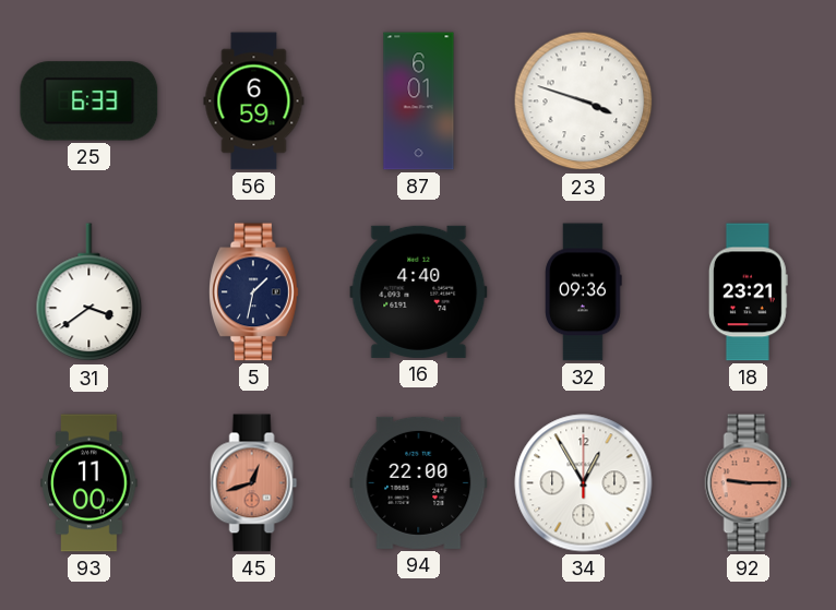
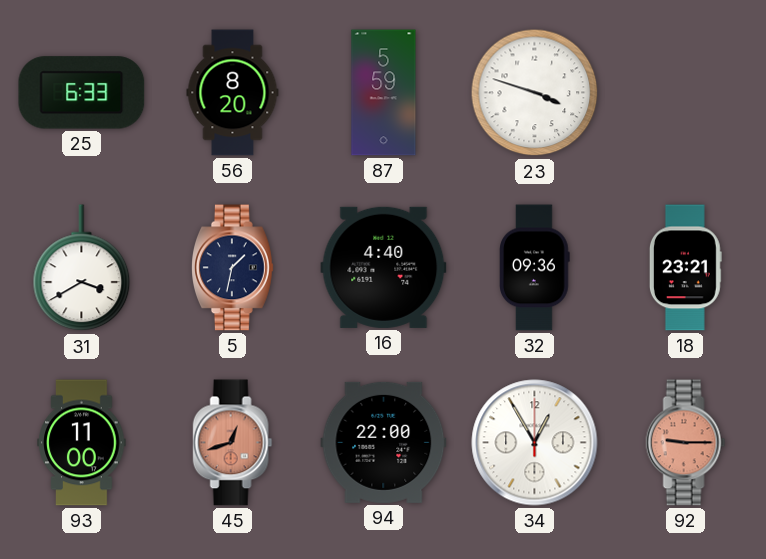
56: 6:59 -> 8:20 (233, 93)
87: 6:01 -> 5:59 (384, 93)
31: 3:39 -> 3:40 (82, 268)
